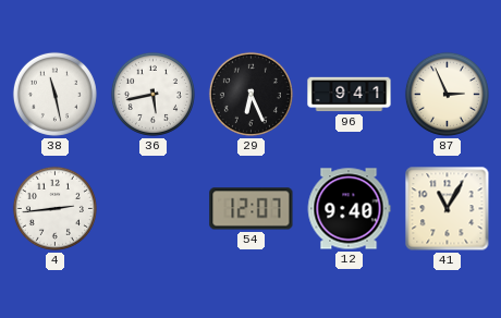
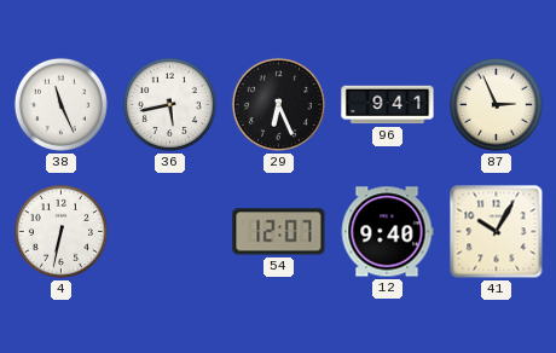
38: 11:28 -> 11:26 (60, 104)
4: 2:44 -> 6:32 (60, 231)
41: 11:05 -> 10:05 (497, 232)
